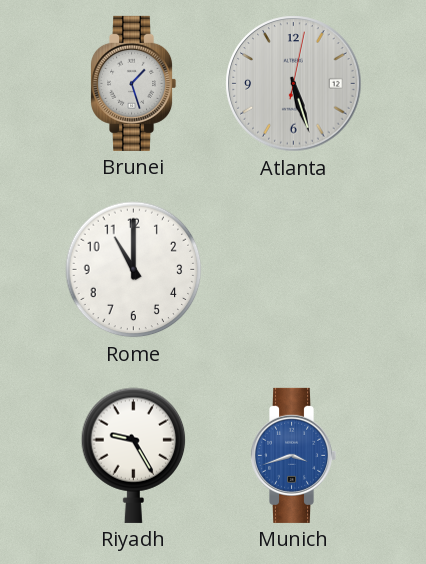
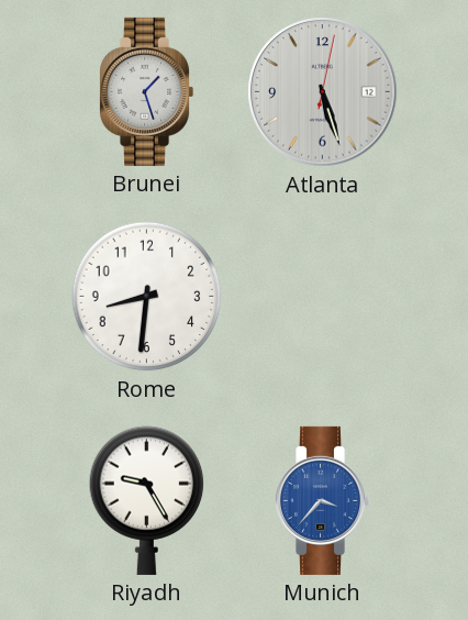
Rome: 11:00 -> 8:31 (147, 297)
Munich: 3:42 -> 3:37 (323, 500)
